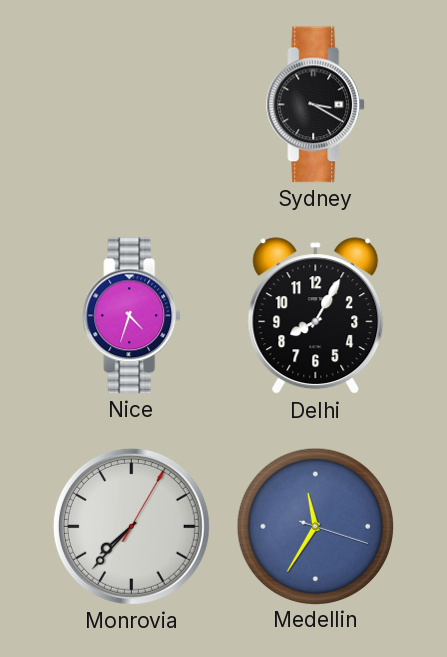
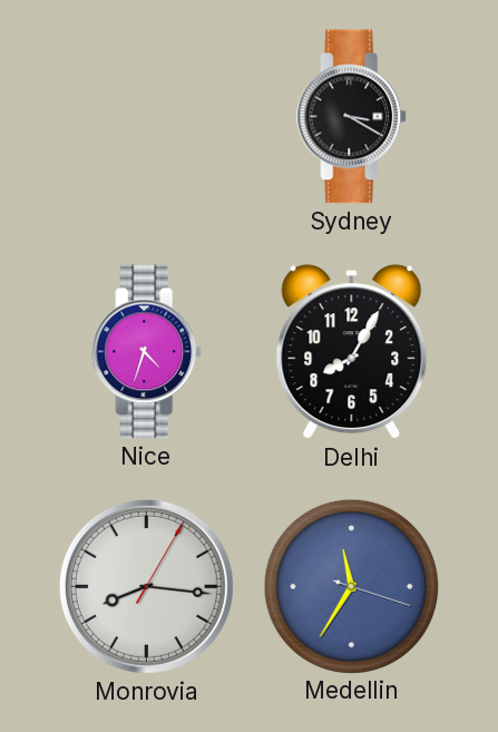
Monrovia: 7:37 -> 8:16 (146, 586)
